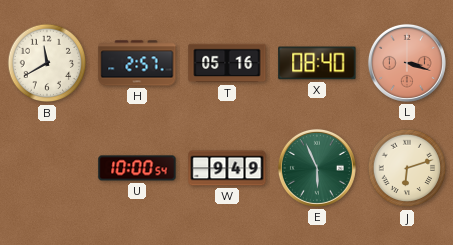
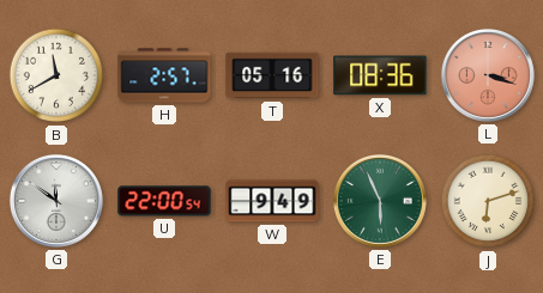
X: 08:40 -> 08:36 (380, 75)
G: none -> 11:51 (56, 201)
U: 10:00 -> 22:00 (164, 201)
